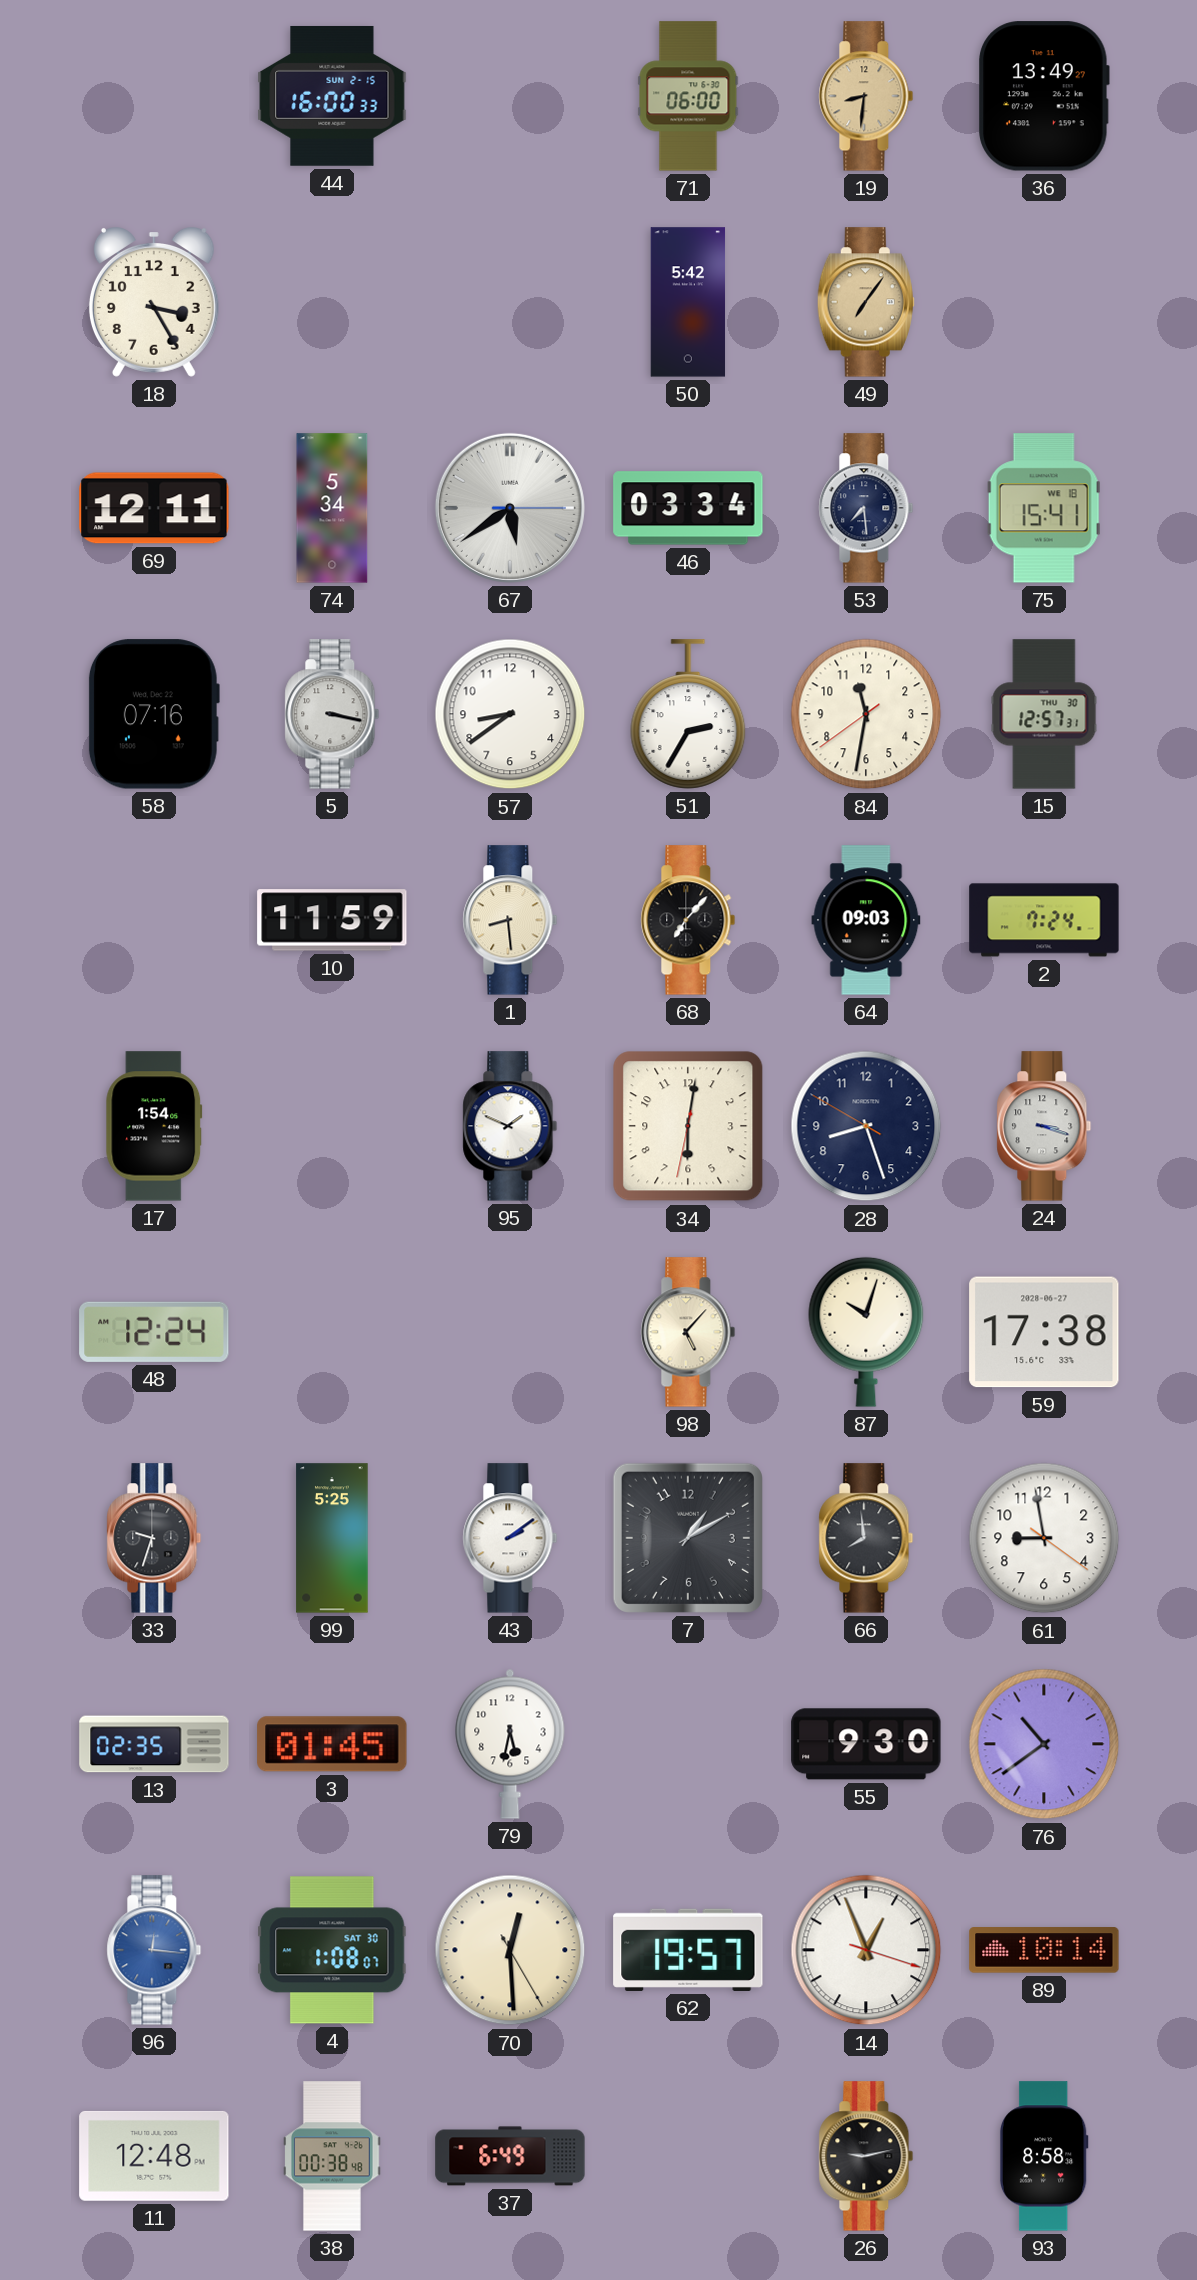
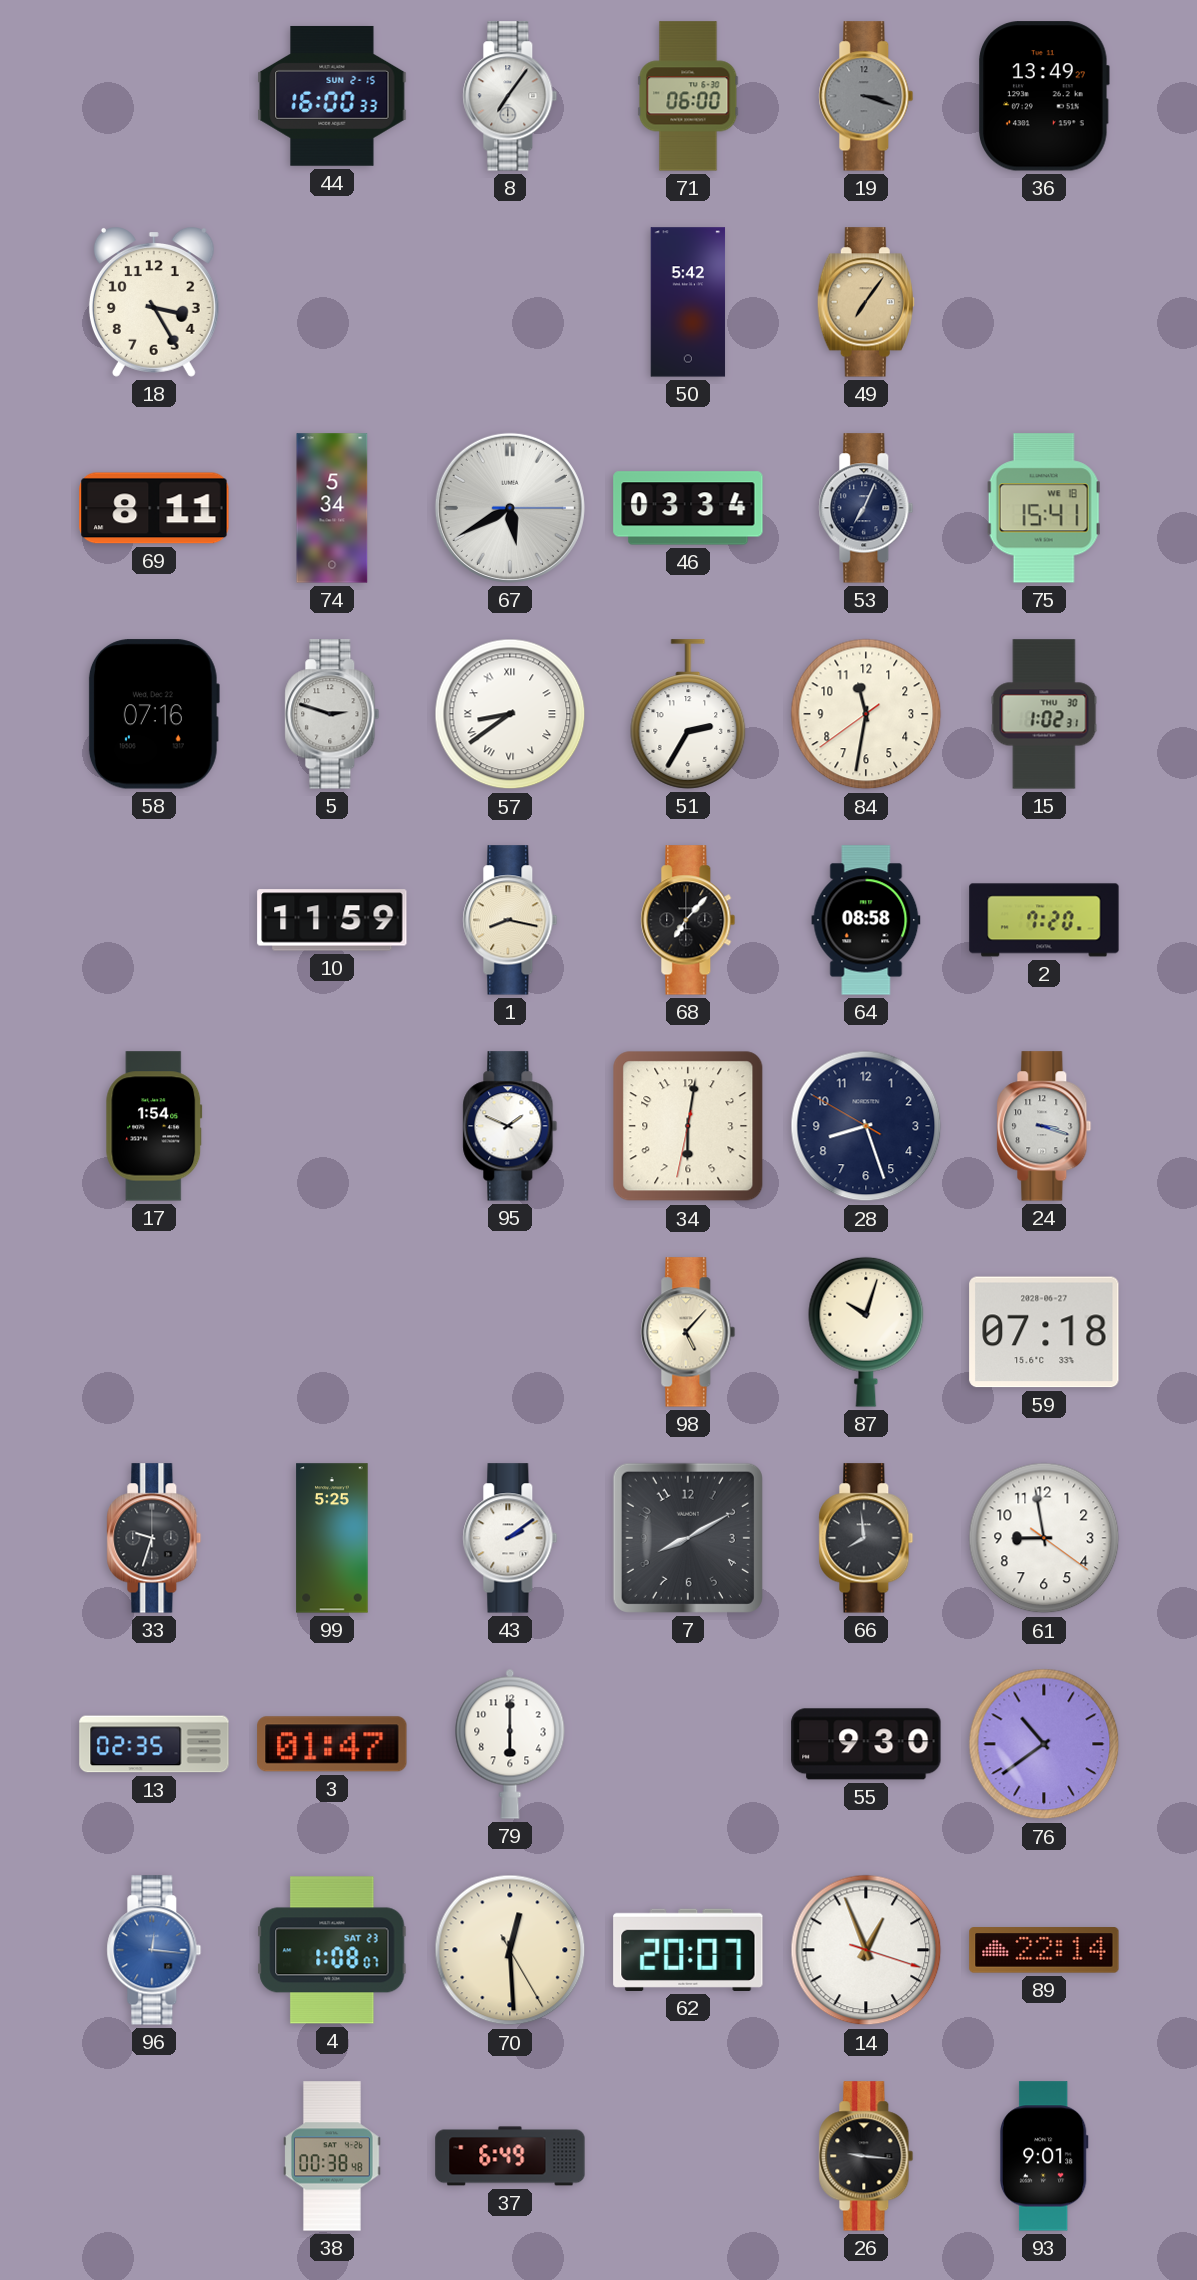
8: none -> 7:06 (510, 96)
19: 8:31 -> 3:18 (866, 96)
19 dial: champagne -> grey (866, 96)
69: 12:11 -> 8:11 (154, 508)
67: 5:39 -> 5:40 (510, 508)
53: 7:29 -> 7:04 (866, 508)
5: 3:17 -> 2:48 (332, 714)
57 numerals: Arabic -> Roman (510, 714)
15: 12:57 -> 1:02 (1044, 714)
1: 8:29 -> 8:17 (510, 920)
64: 09:03 -> 08:58 (866, 920)
2: 7:24 -> 7:20 (1044, 920)
48: 12:24 -> none (154, 1332)
59: 17:38 -> 07:18 (1044, 1332)
7: 1:10 -> 8:10 (688, 1538)
3: 01:45 -> 01:47 (332, 1744)
79: 5:32 -> 6:00 (510, 1744)
4 date: SAT 30 -> SAT 23 (332, 1950)
62: 19:57 -> 20:07 (688, 1950)
89: 10:14 -> 22:14 (1044, 1950)
11: 12:48 -> none (154, 2156)
26: 9:13 -> 9:16 (866, 2156)
93: 8:58 -> 9:01 (1044, 2156)
